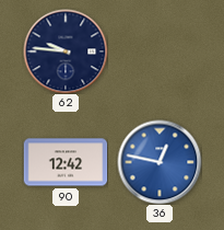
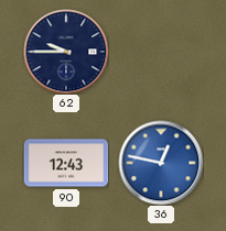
62: 9:46 -> 9:45 (66, 52)
90: 12:42 -> 12:43 (66, 163)
